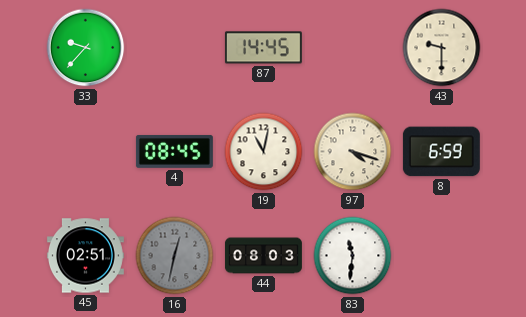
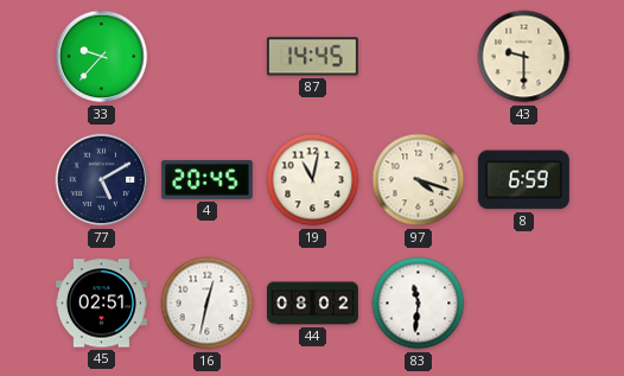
77: none -> 5:10 (102, 180)
4: 08:45 -> 20:45 (206, 179)
16 dial: grey -> white (208, 304)
44: 08:03 -> 08:02 (313, 304)
